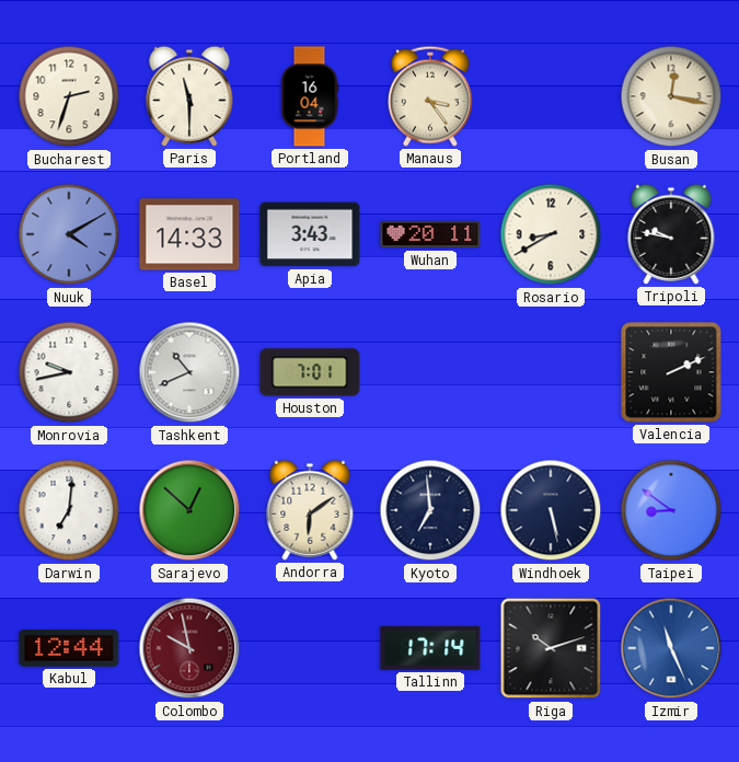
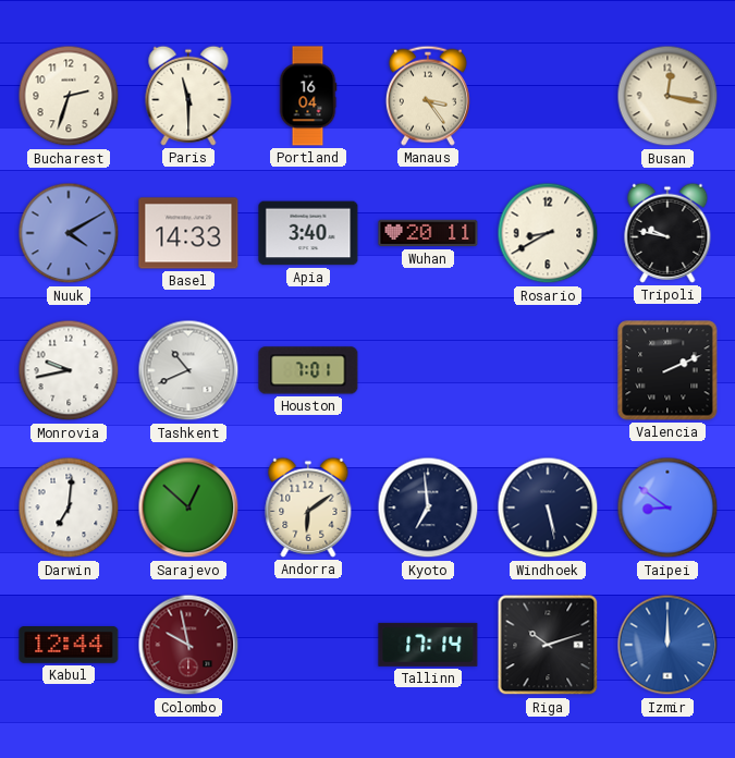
Apia: 3:43 -> 3:40 (308, 233)
Izmir: 11:26 -> 12:00 (667, 645)
